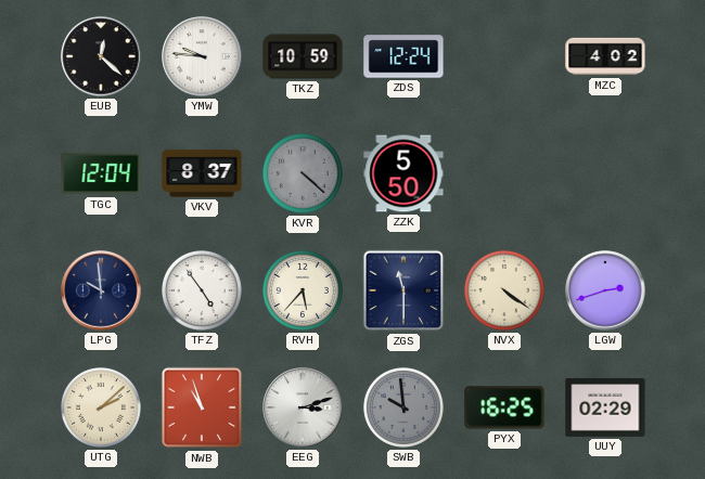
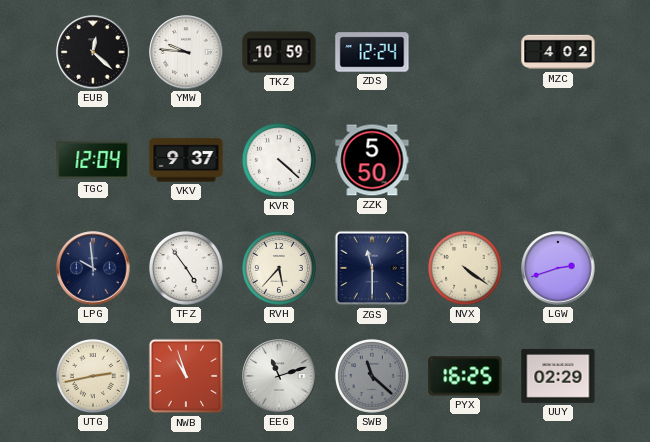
VKV: 8:37 -> 9:37 (186, 160)
KVR dial: grey -> white (279, 160)
UTG: 2:08 -> 2:43 (93, 376)
EEG: 3:12 -> 11:12 (279, 376)
SWB: 9:59 -> 11:22 (372, 376)
